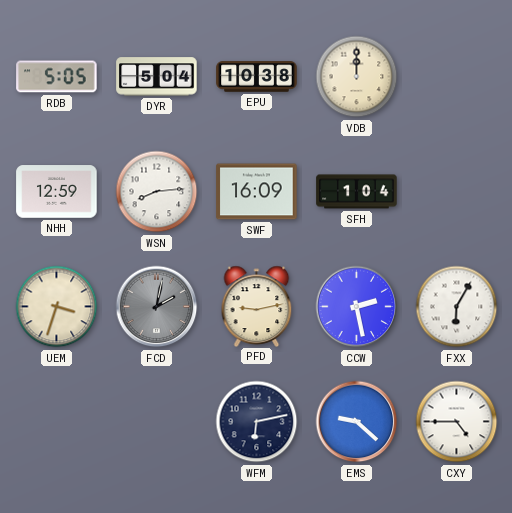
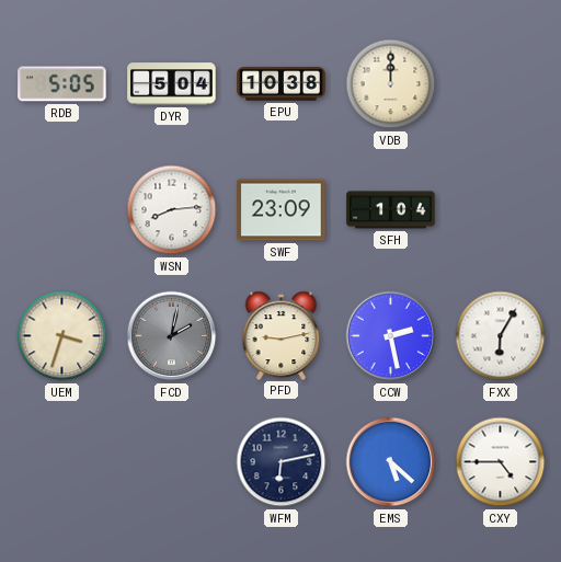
NHH: 12:59 -> none (57, 192)
SWF: 16:09 -> 23:09 (282, 210)
EMS: 9:22 -> 5:22 (391, 462)
